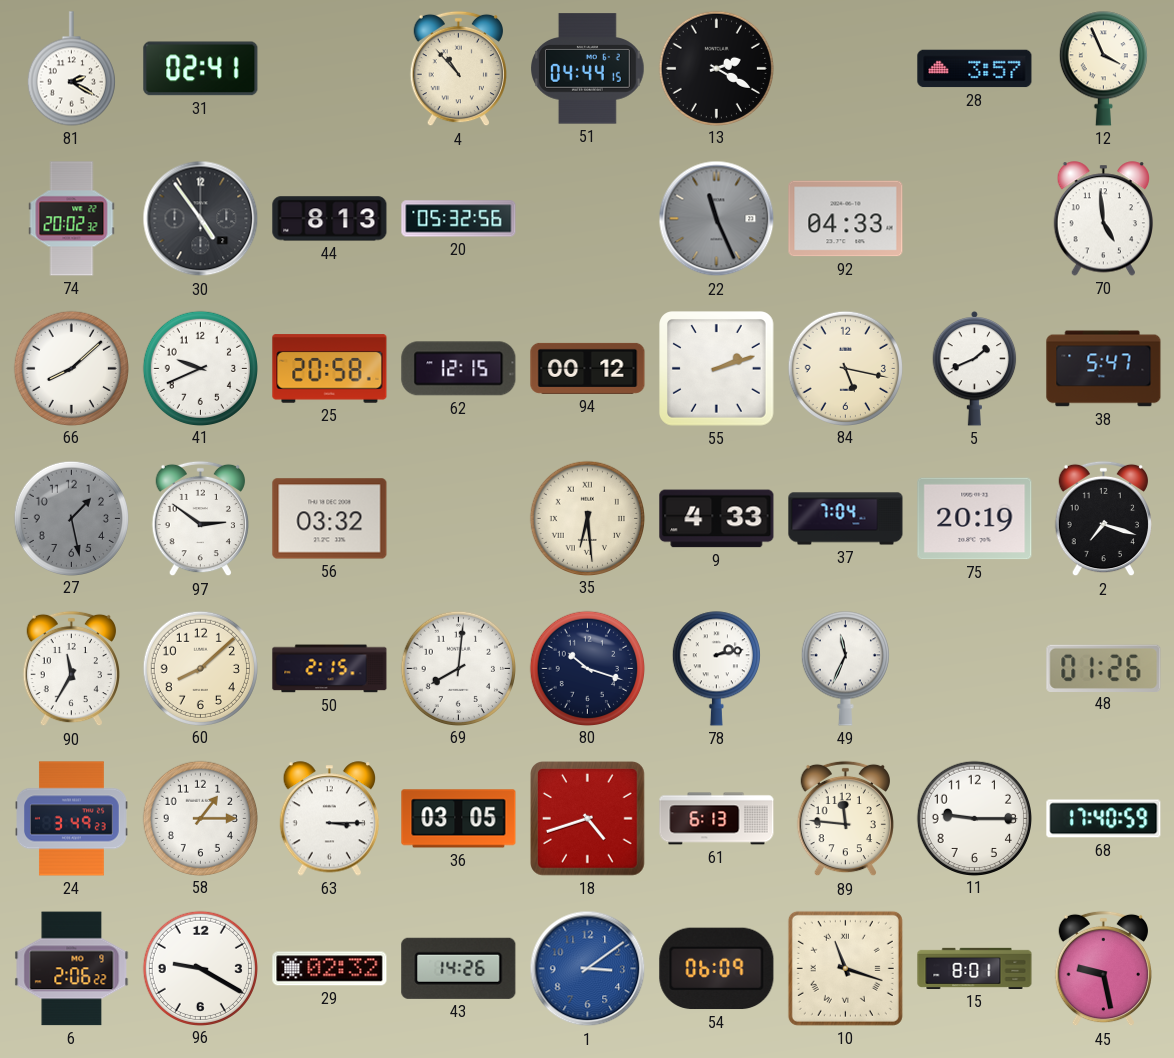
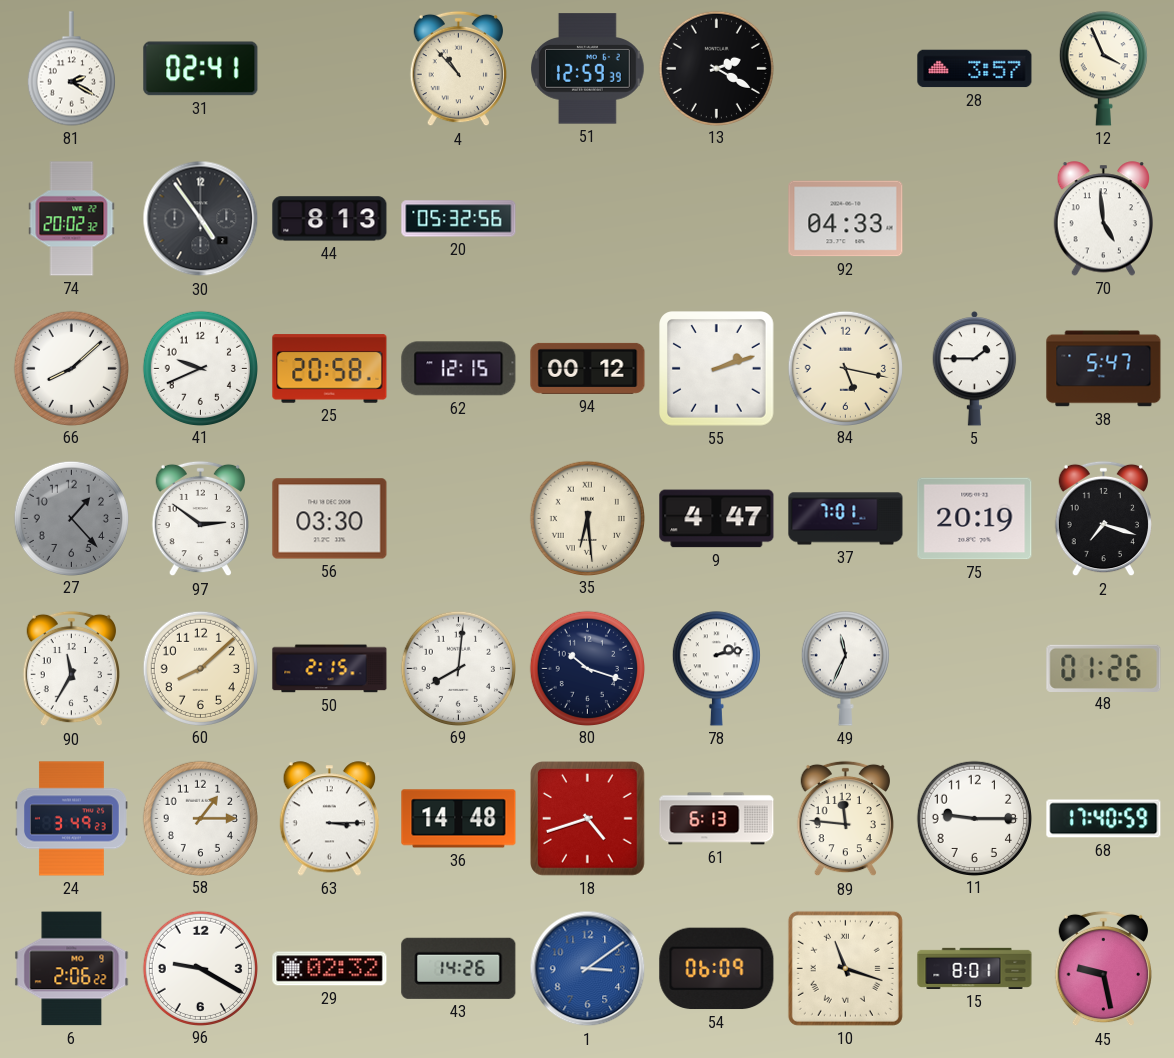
51: 04:44 -> 12:59 (588, 69)
22: 11:26 -> none (717, 219)
5: 1:41 -> 1:45 (975, 368)
27: 1:28 -> 1:23 (71, 518)
56: 03:32 -> 03:30 (330, 519)
9: 4:33 -> 4:47 (717, 519)
37: 7:04 -> 7:01 (846, 519)
36: 03:05 -> 14:48 (459, 819)
